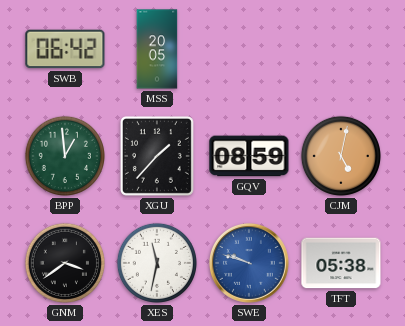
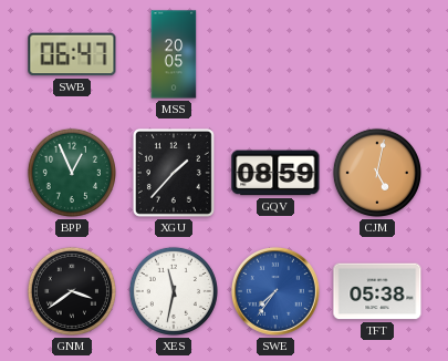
SWB: 06:42 -> 06:47 (72, 54)
BPP: 12:59 -> 12:56 (72, 173)
SWE: 9:48 -> 7:36 (275, 291)
